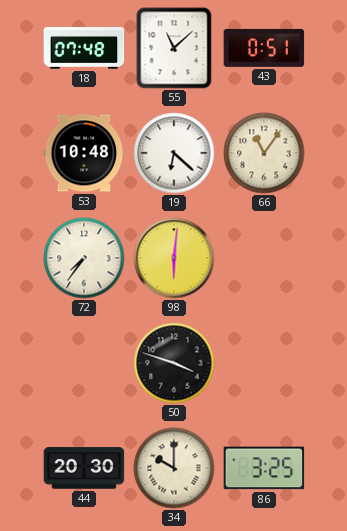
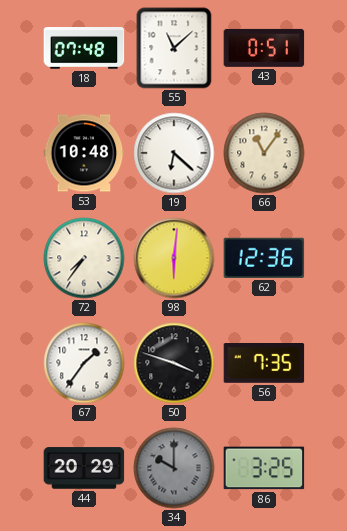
62: none -> 12:36 (264, 258)
67: none -> 1:36 (84, 363)
56: none -> 7:35 (264, 364)
44: 20:30 -> 20:29 (84, 468)
34 dial: cream -> grey (174, 468)
